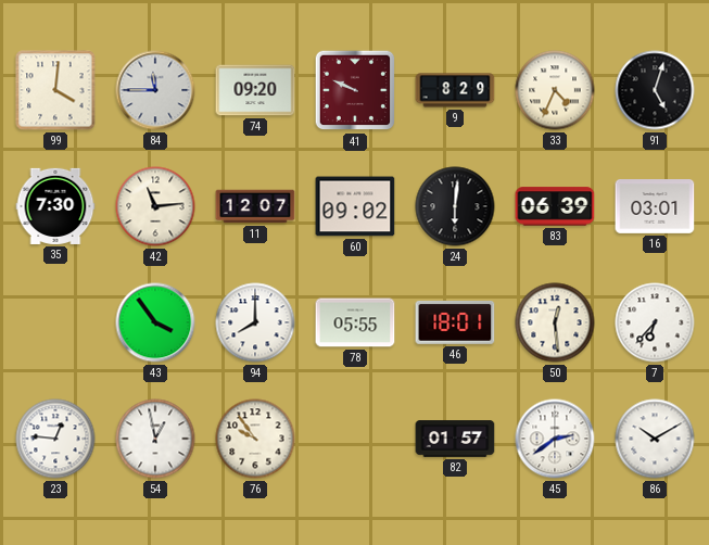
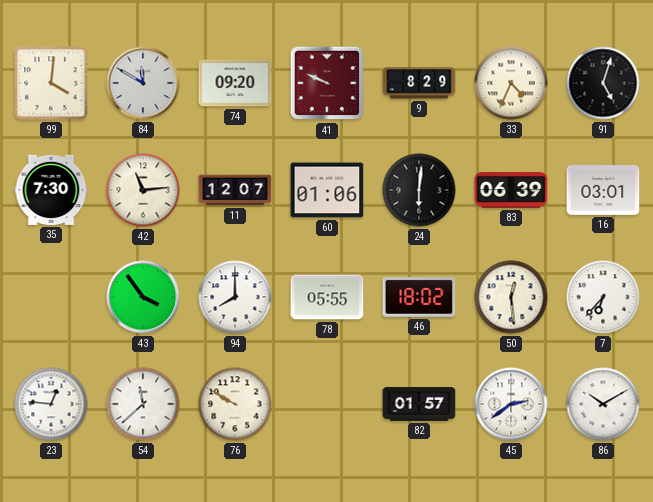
84: 11:45 -> 11:50 (143, 83)
60: 09:02 -> 01:06 (327, 190)
46: 18:01 -> 18:02 (419, 297)
54: 12:58 -> 11:38 (143, 404)
76: 9:54 -> 9:50 (235, 404)
